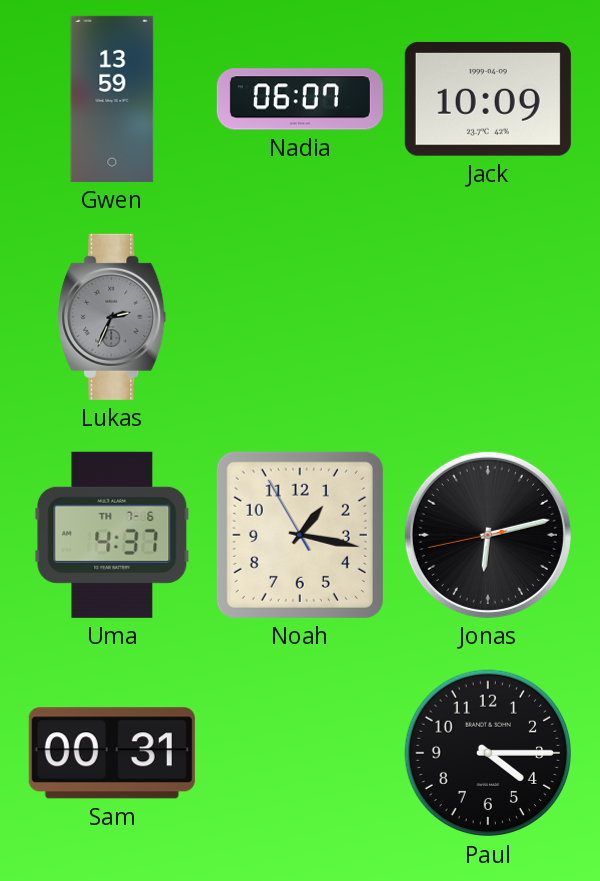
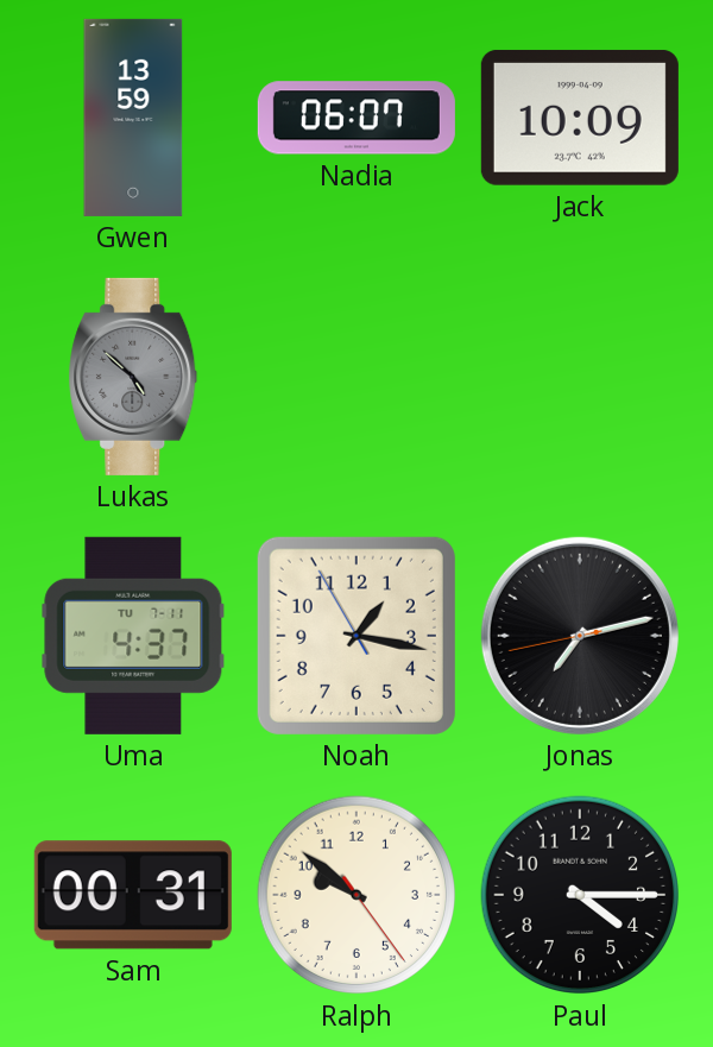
Lukas: 2:34 -> 4:52 (133, 377)
Uma date: TH 7-6 -> TU 7-11 (133, 636)
Jonas: 6:12 -> 7:12 (580, 636)
Ralph: none -> 9:51 (356, 895)
